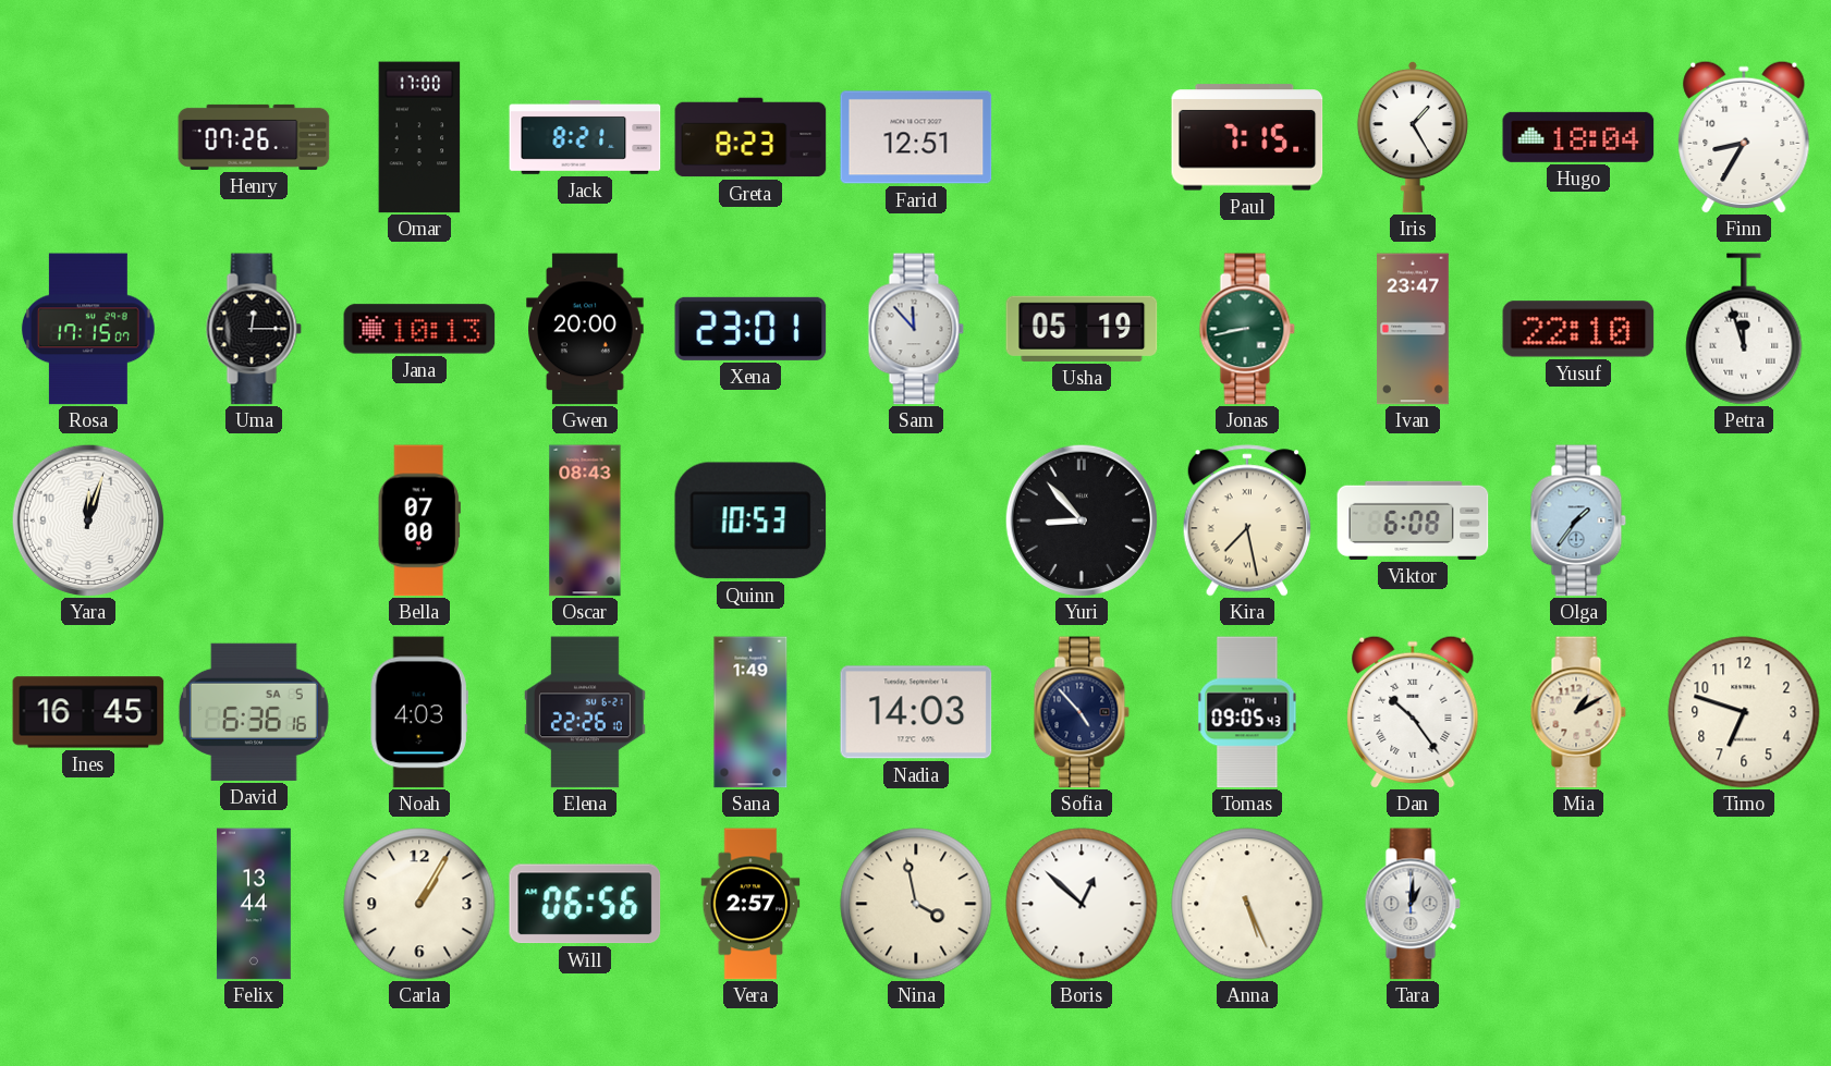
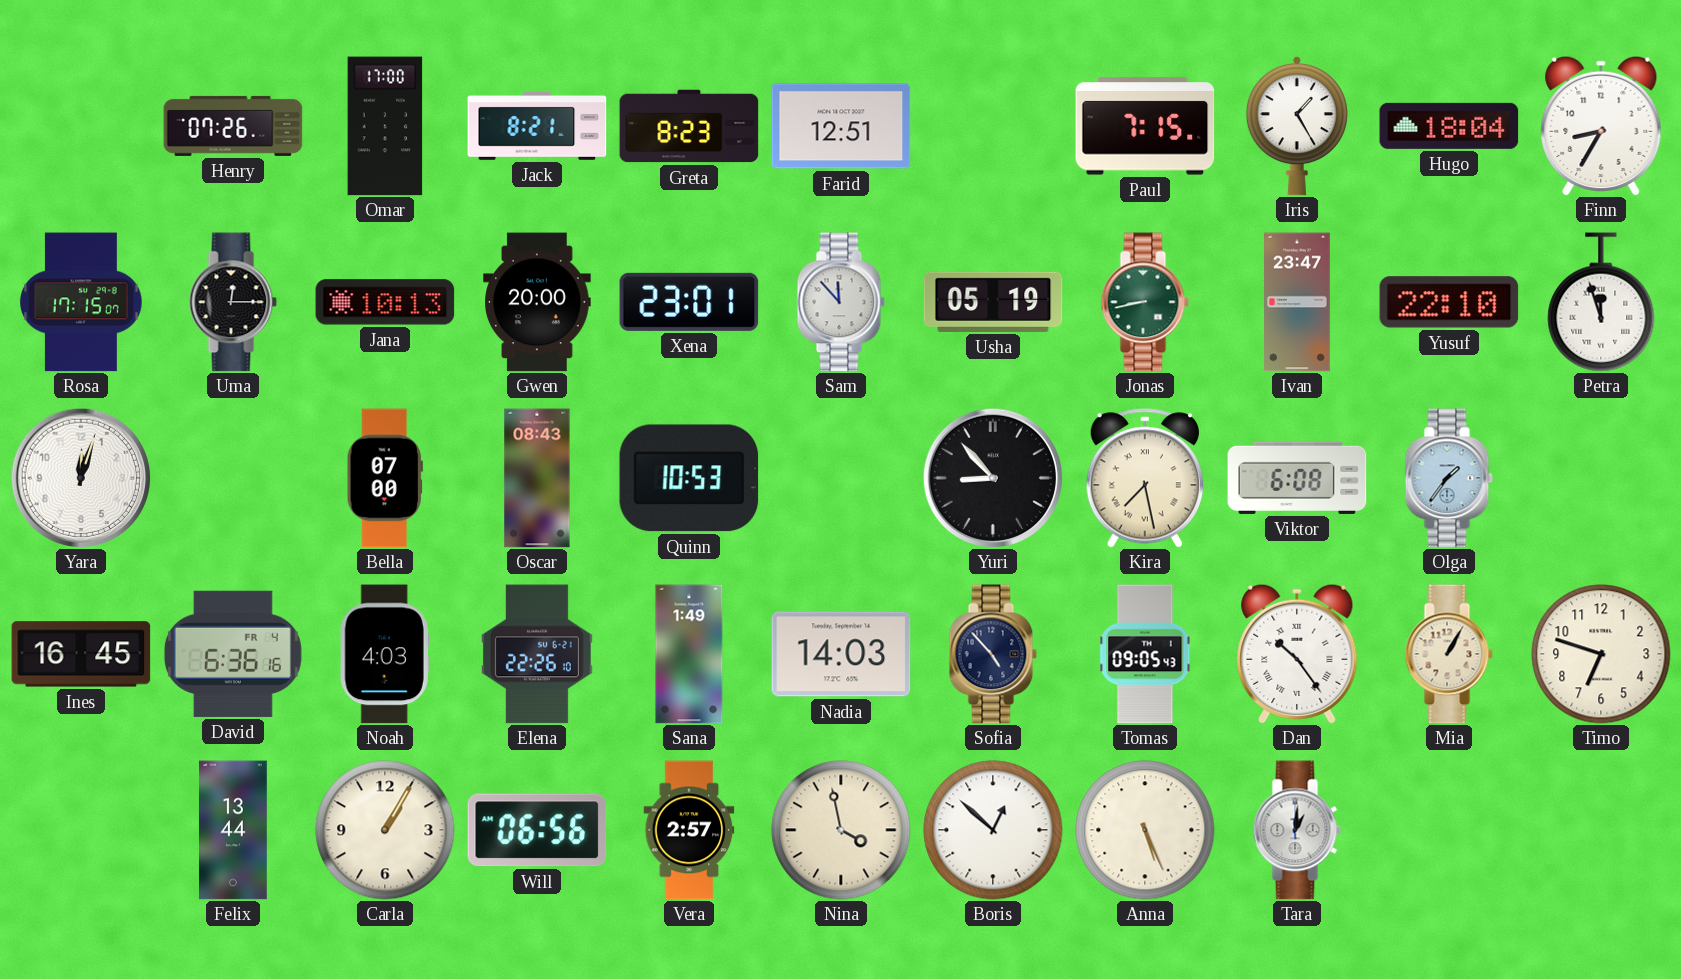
David date: SA 5 -> FR 4 (233, 654)
Mia: 1:10 -> 1:05 (1449, 654)
